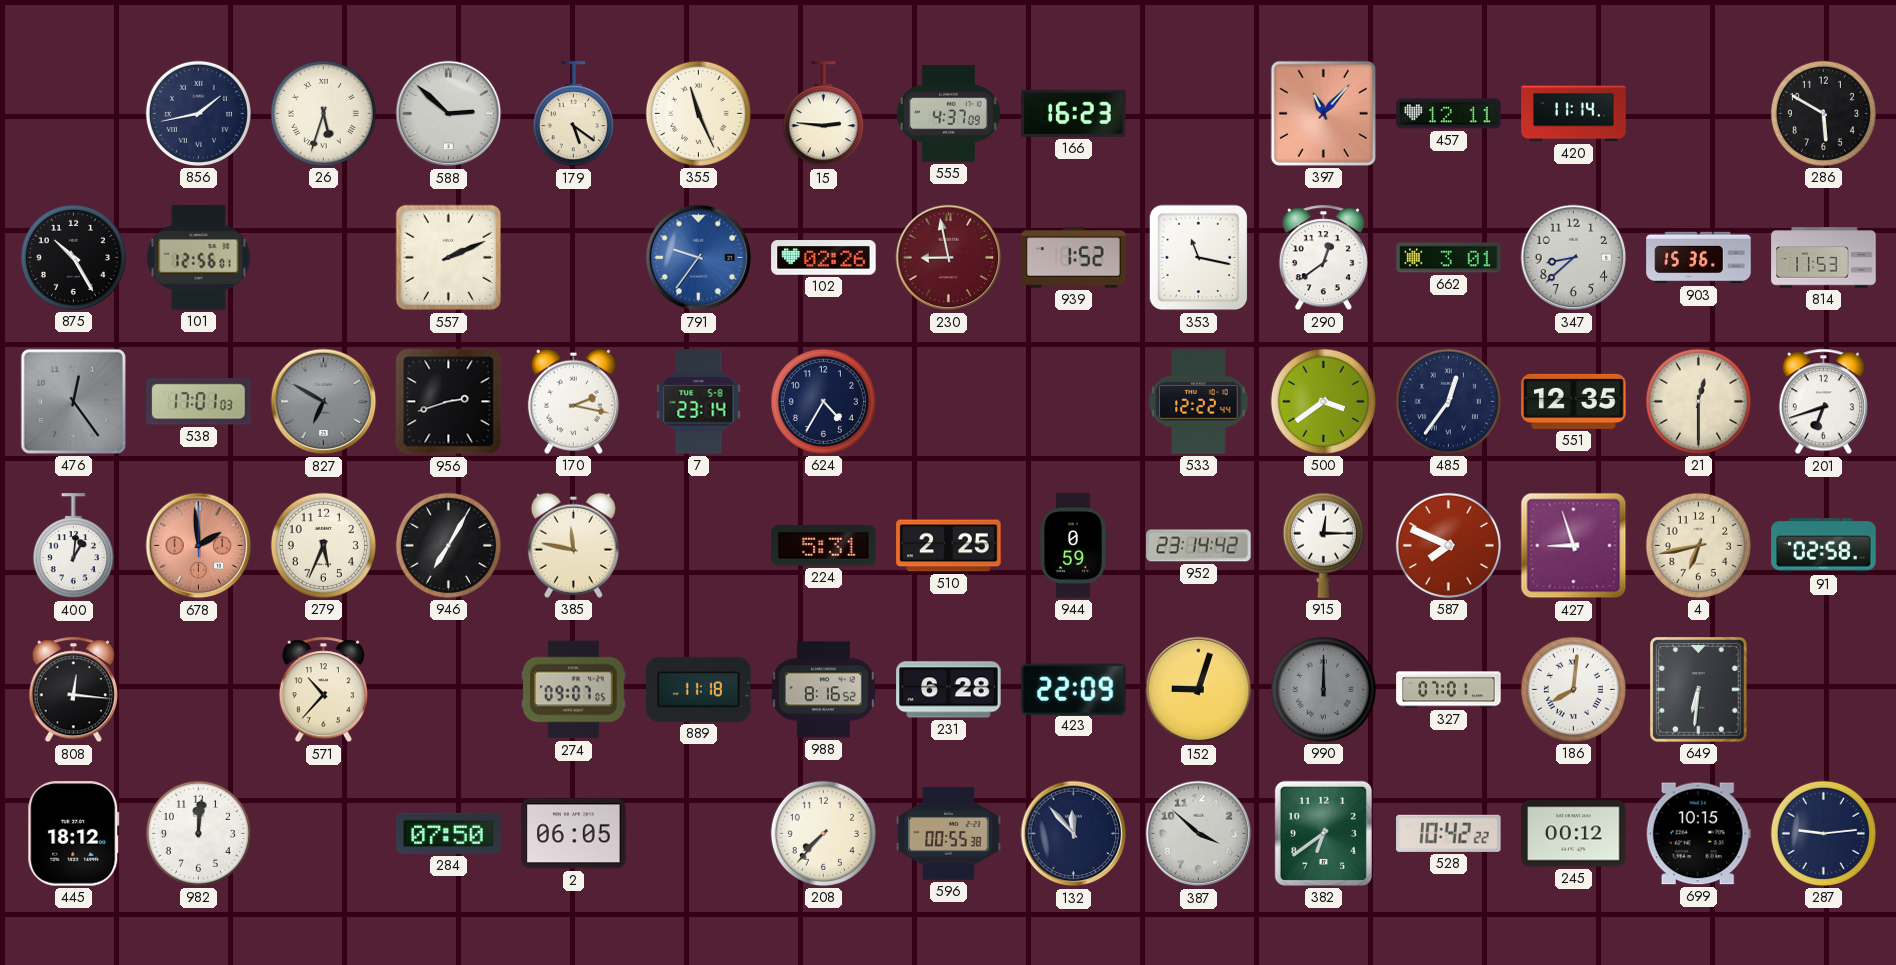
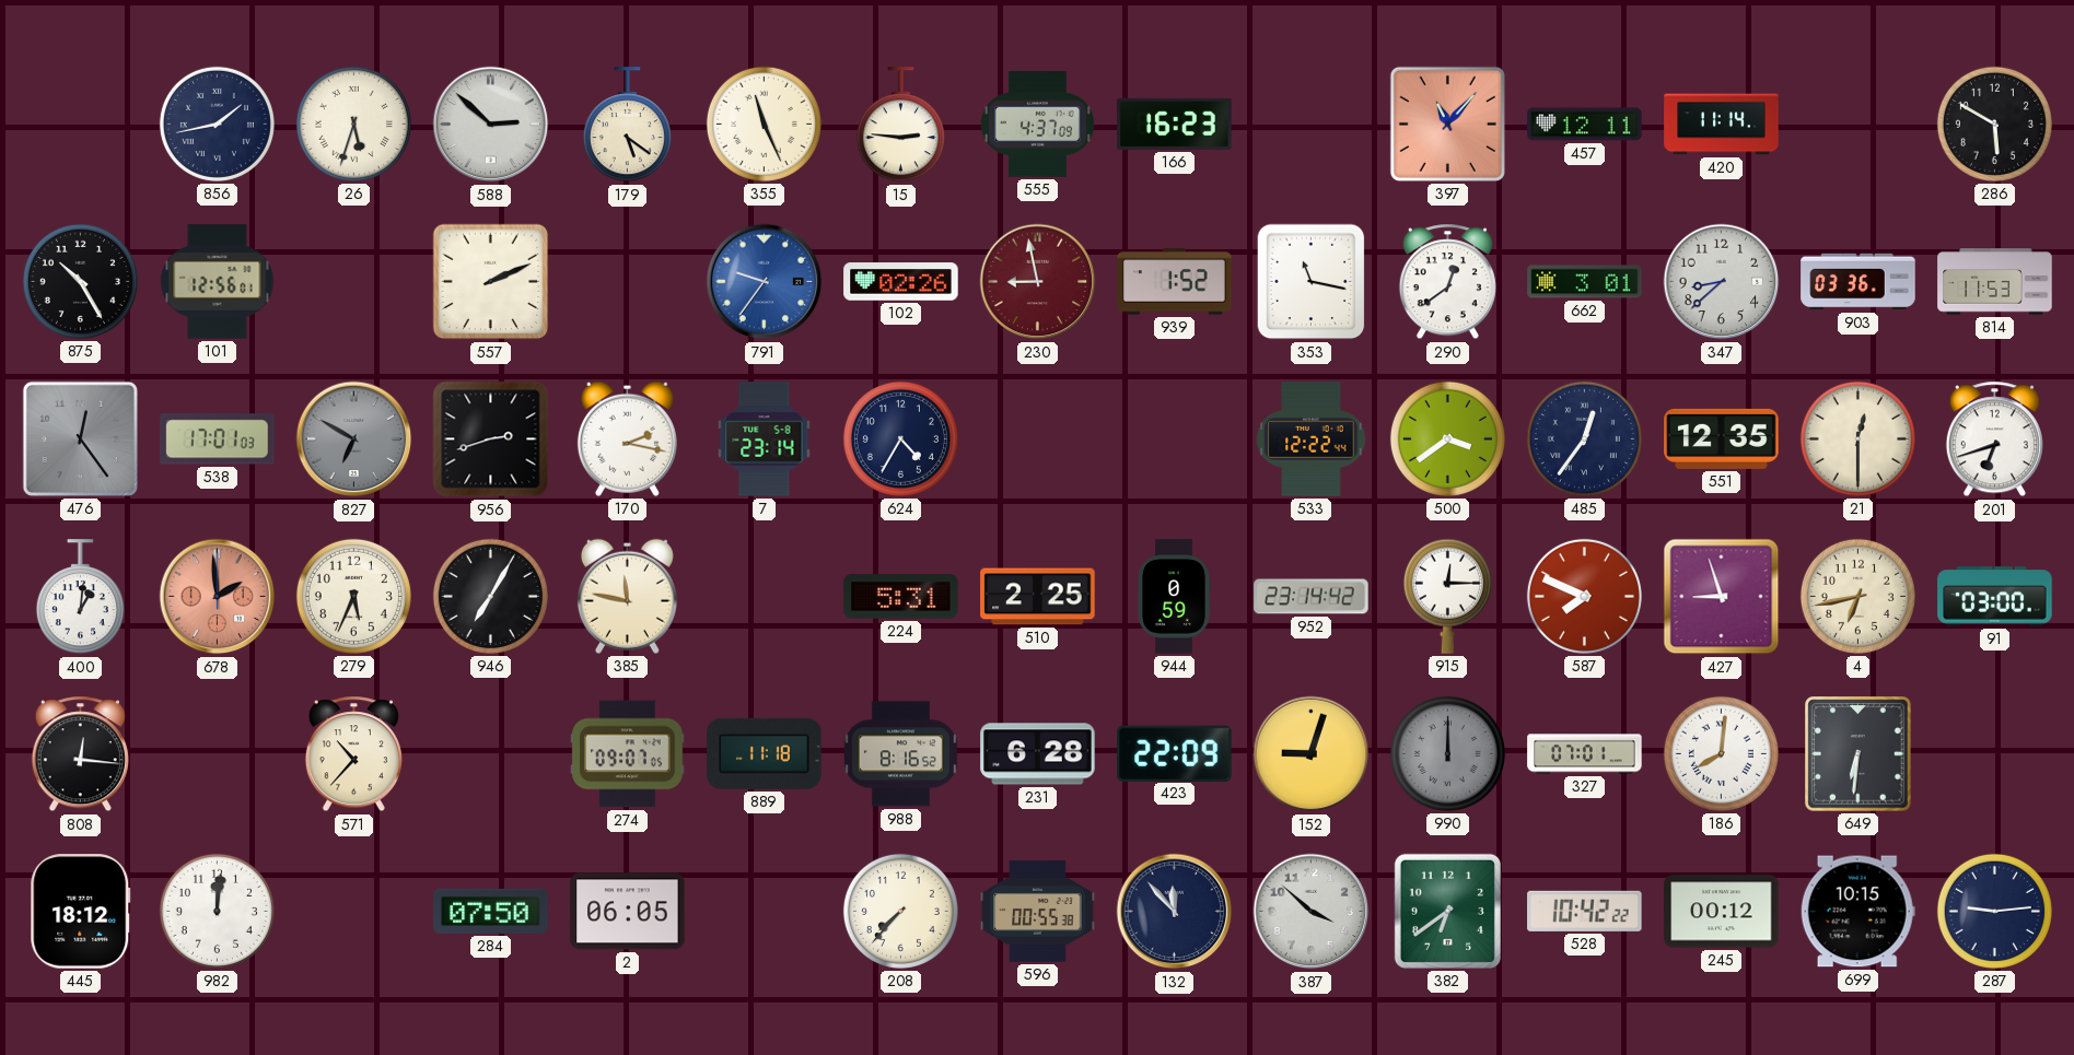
903: 15:36 -> 03:36 (1859, 282)
91: 02:58 -> 03:00 (1995, 597)
